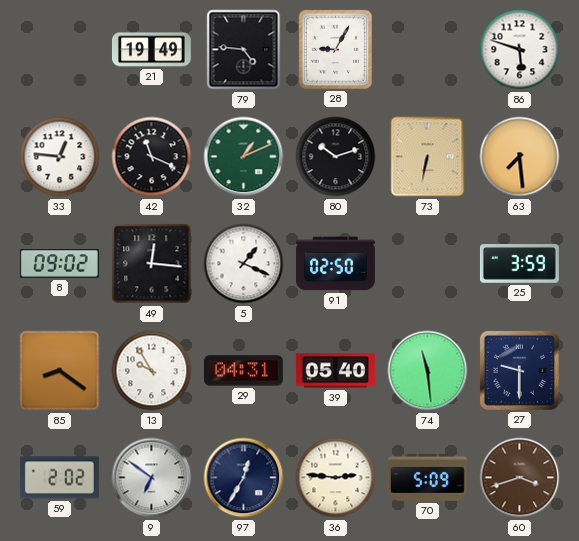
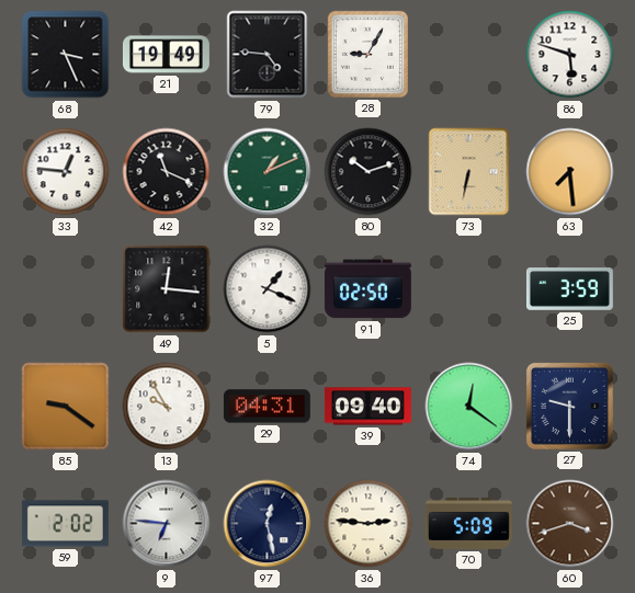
68: none -> 3:26 (66, 55)
8: 09:02 -> none (59, 264)
85: 8:21 -> 9:21 (66, 407)
39: 05:40 -> 09:40 (367, 407)
74: 11:29 -> 12:21 (469, 407)
9: 6:51 -> 6:46 (167, 524)
97: 12:35 -> 12:28 (268, 524)
